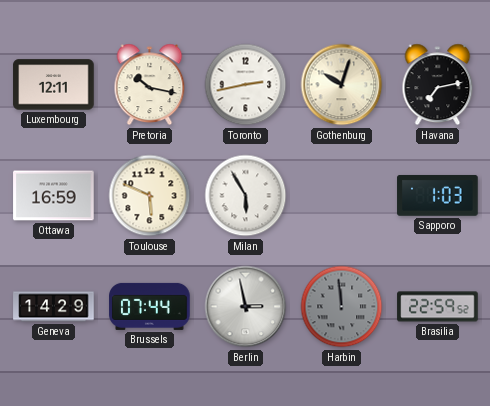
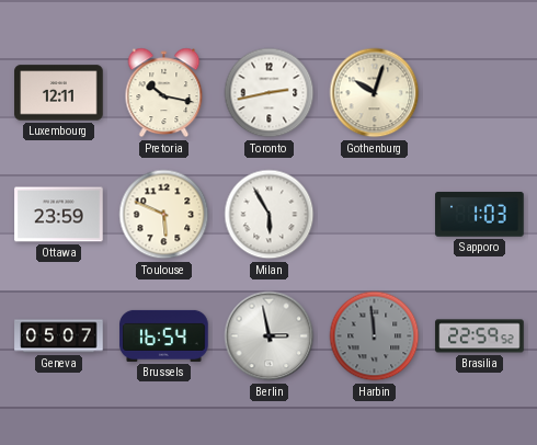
Havana: 7:13 -> none (438, 85)
Ottawa: 16:59 -> 23:59 (59, 215)
Geneva: 14:29 -> 05:07 (59, 336)
Brussels: 07:44 -> 16:54 (164, 335)
